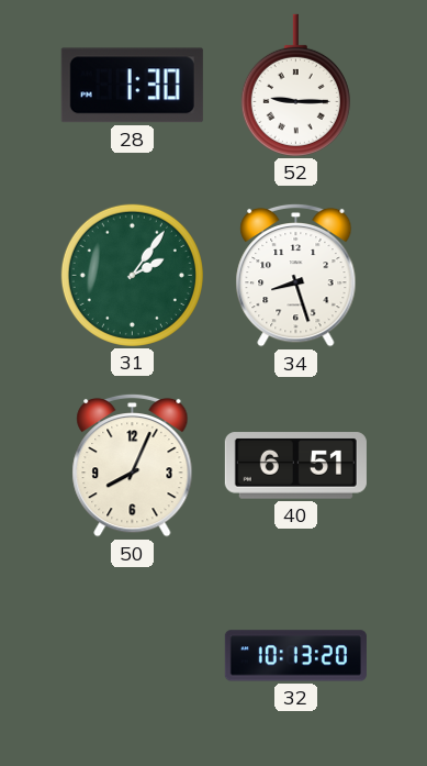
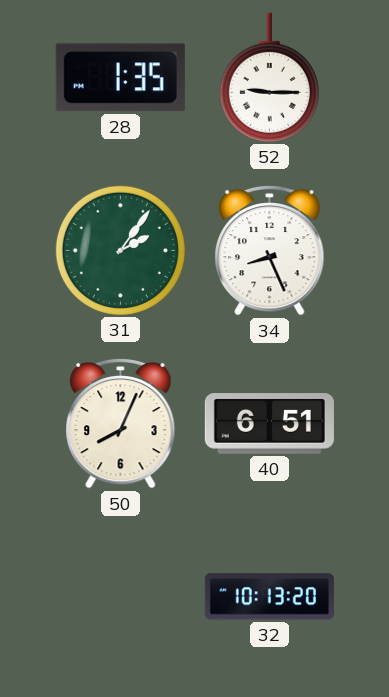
28: 1:30 -> 1:35 (120, 78)
34: 8:27 -> 8:26 (270, 250)
